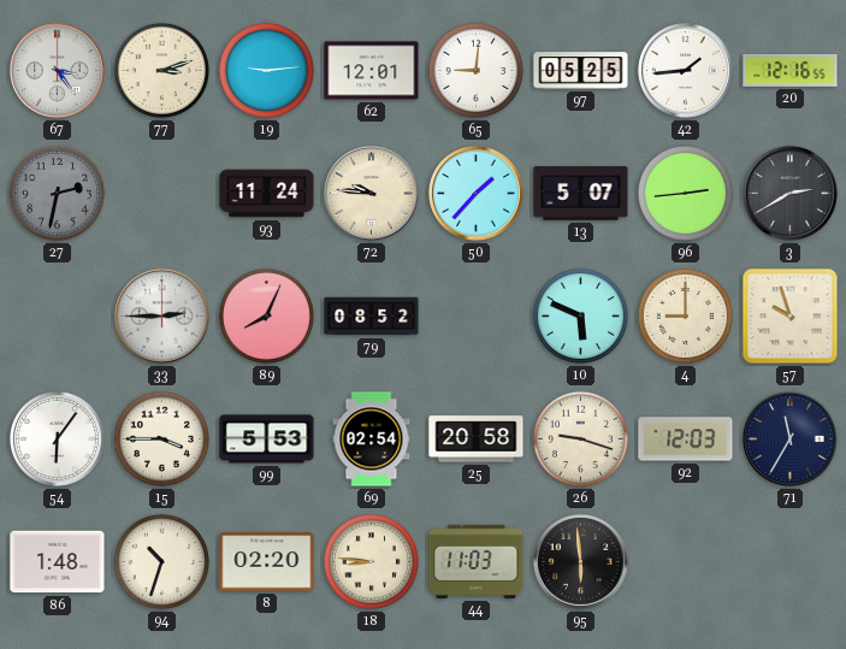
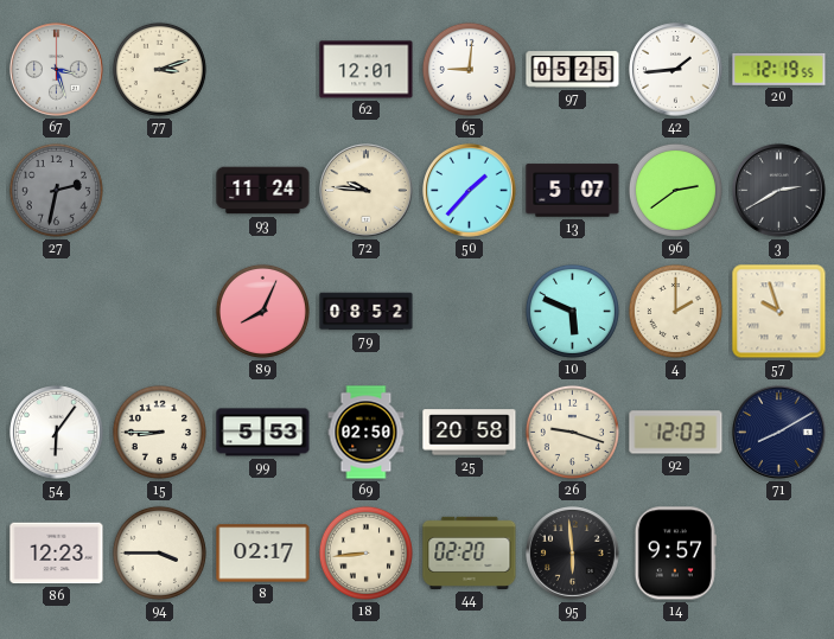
67: 3:24 -> 3:27 (57, 70)
19: 9:14 -> none (266, 70)
20: 12:16 -> 12:19 (779, 69)
96: 2:44 -> 2:39 (675, 190)
33: 2:45 -> none (162, 317)
4: 9:00 -> 2:00 (675, 311)
15: 3:45 -> 8:45 (159, 432)
69: 02:54 -> 02:50 (367, 433)
71: 11:35 -> 8:10 (779, 433)
86: 1:48 -> 12:23 (57, 554)
94: 10:33 -> 3:45 (159, 552)
8: 02:20 -> 02:17 (263, 554)
18: 8:46 -> 8:44 (365, 552)
44: 11:03 -> 02:20 (470, 552)
14: none -> 9:57 (675, 554)
